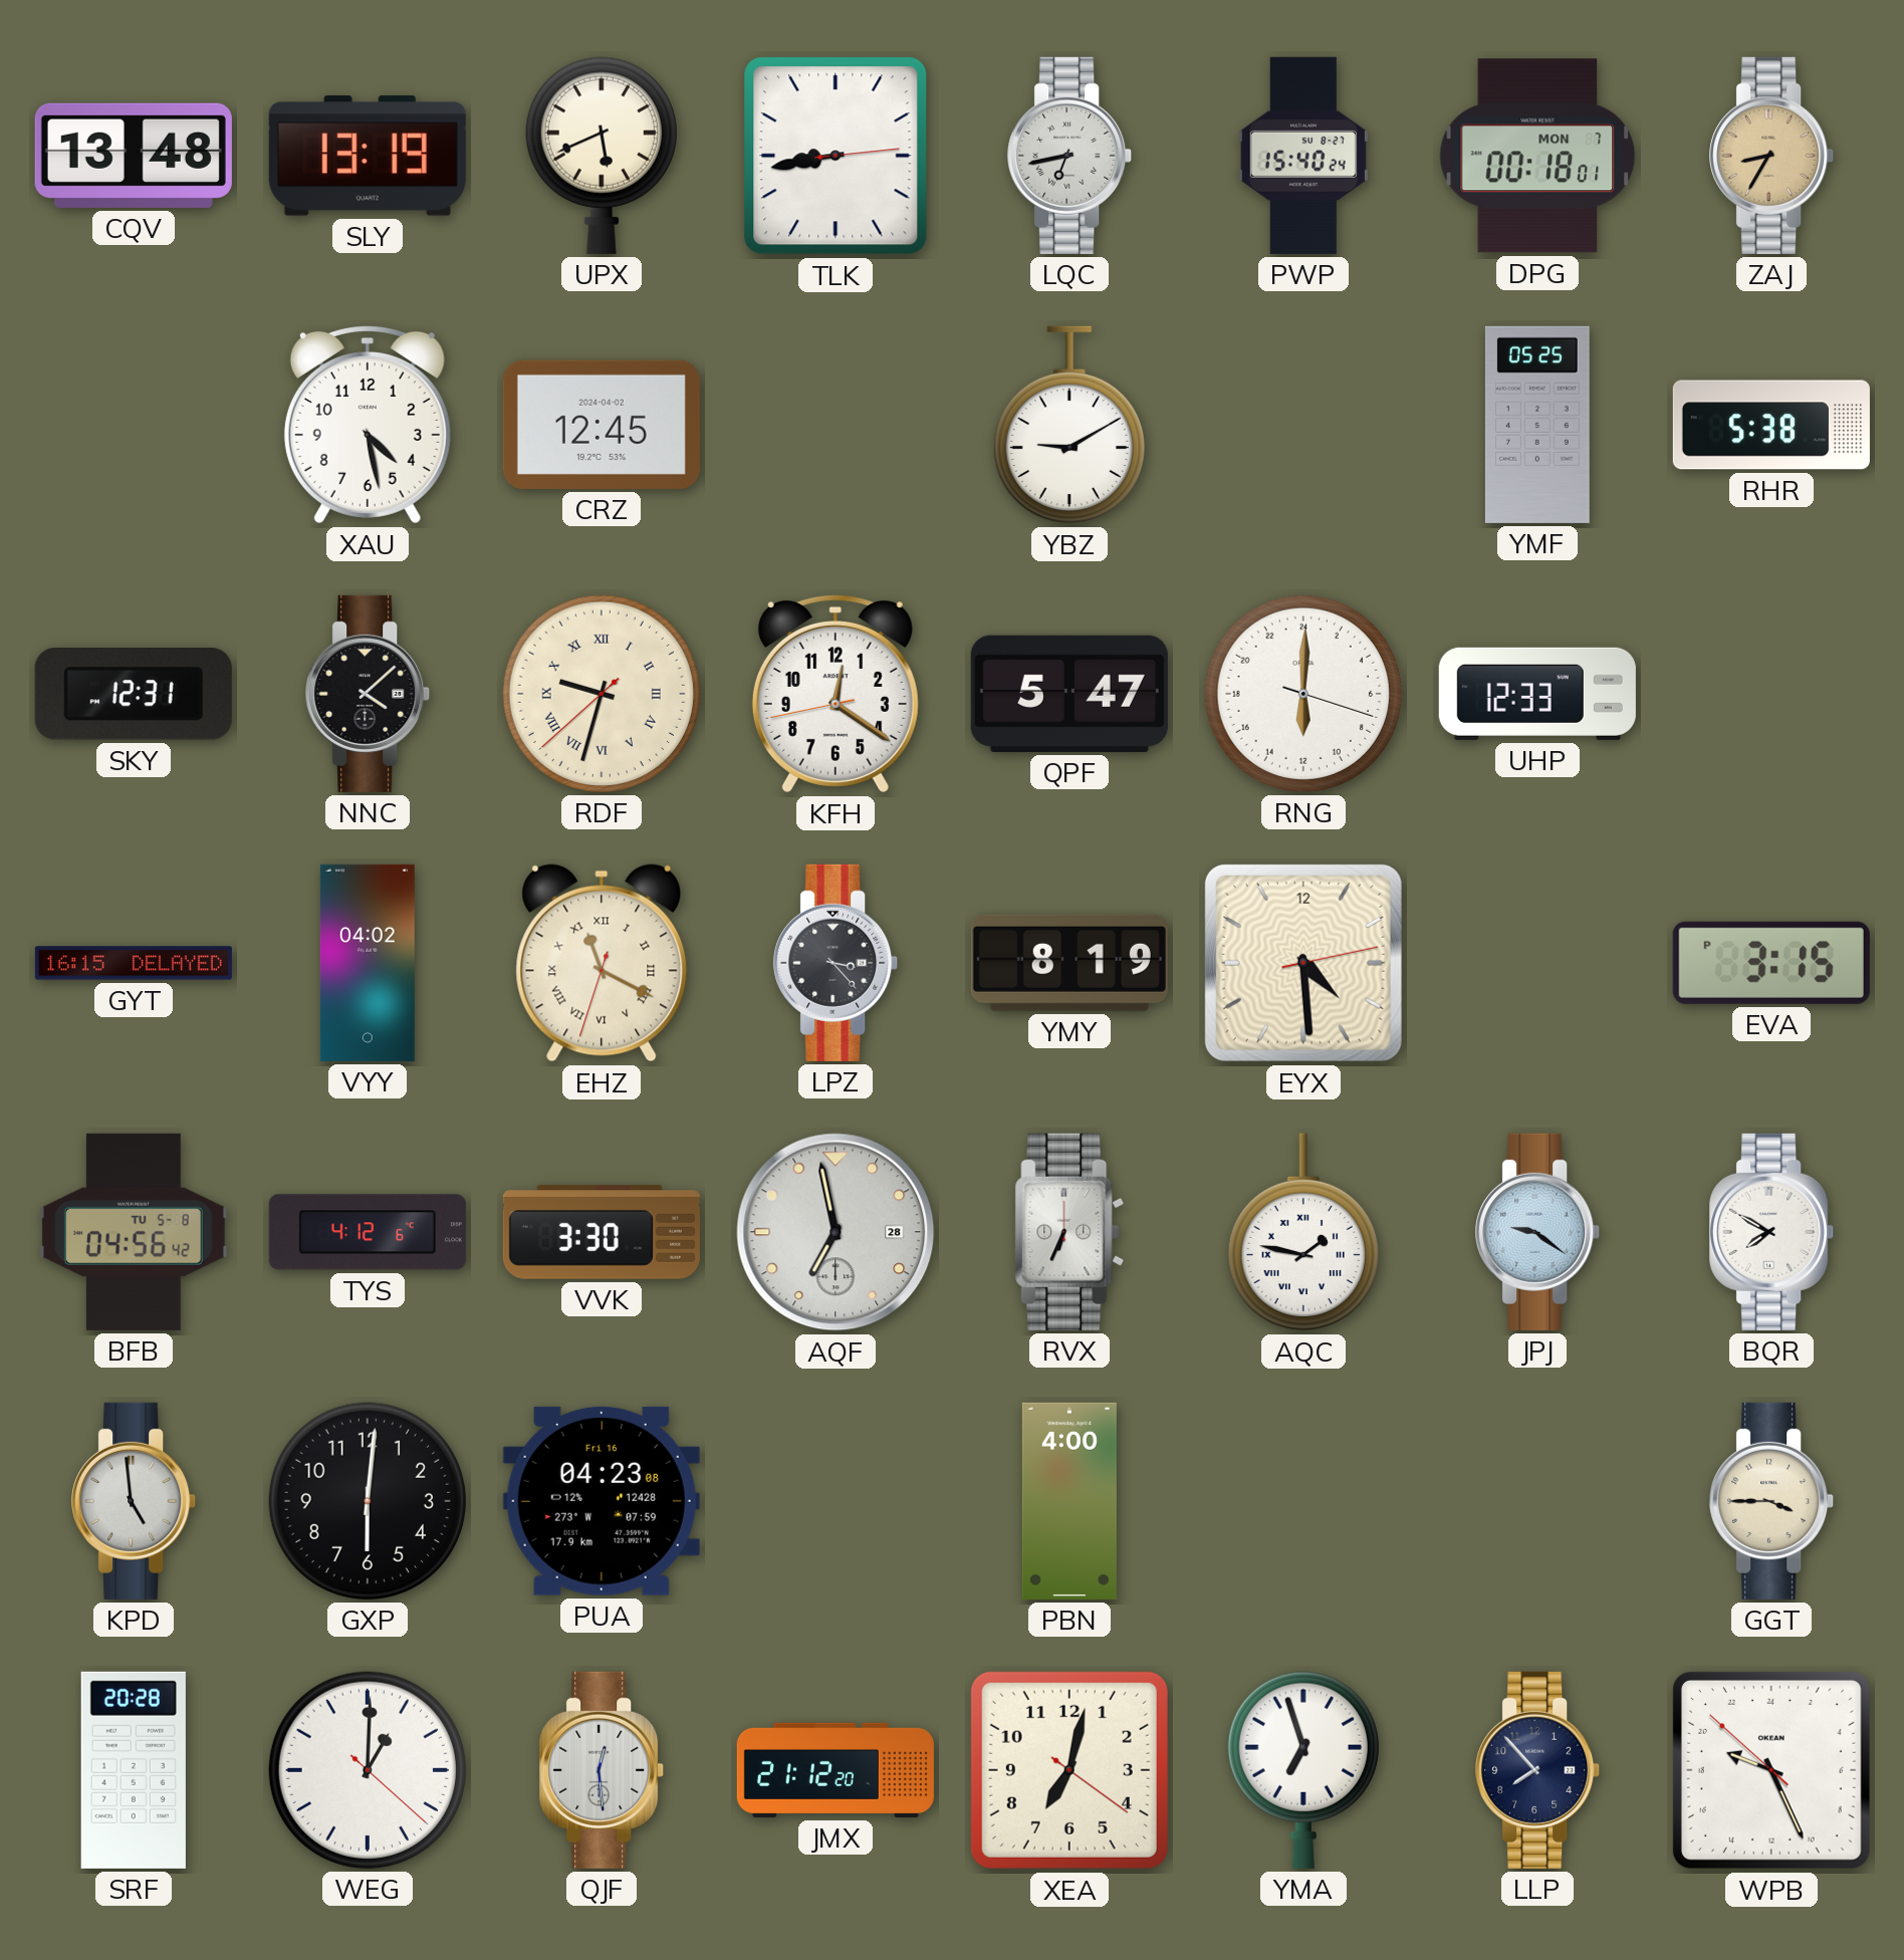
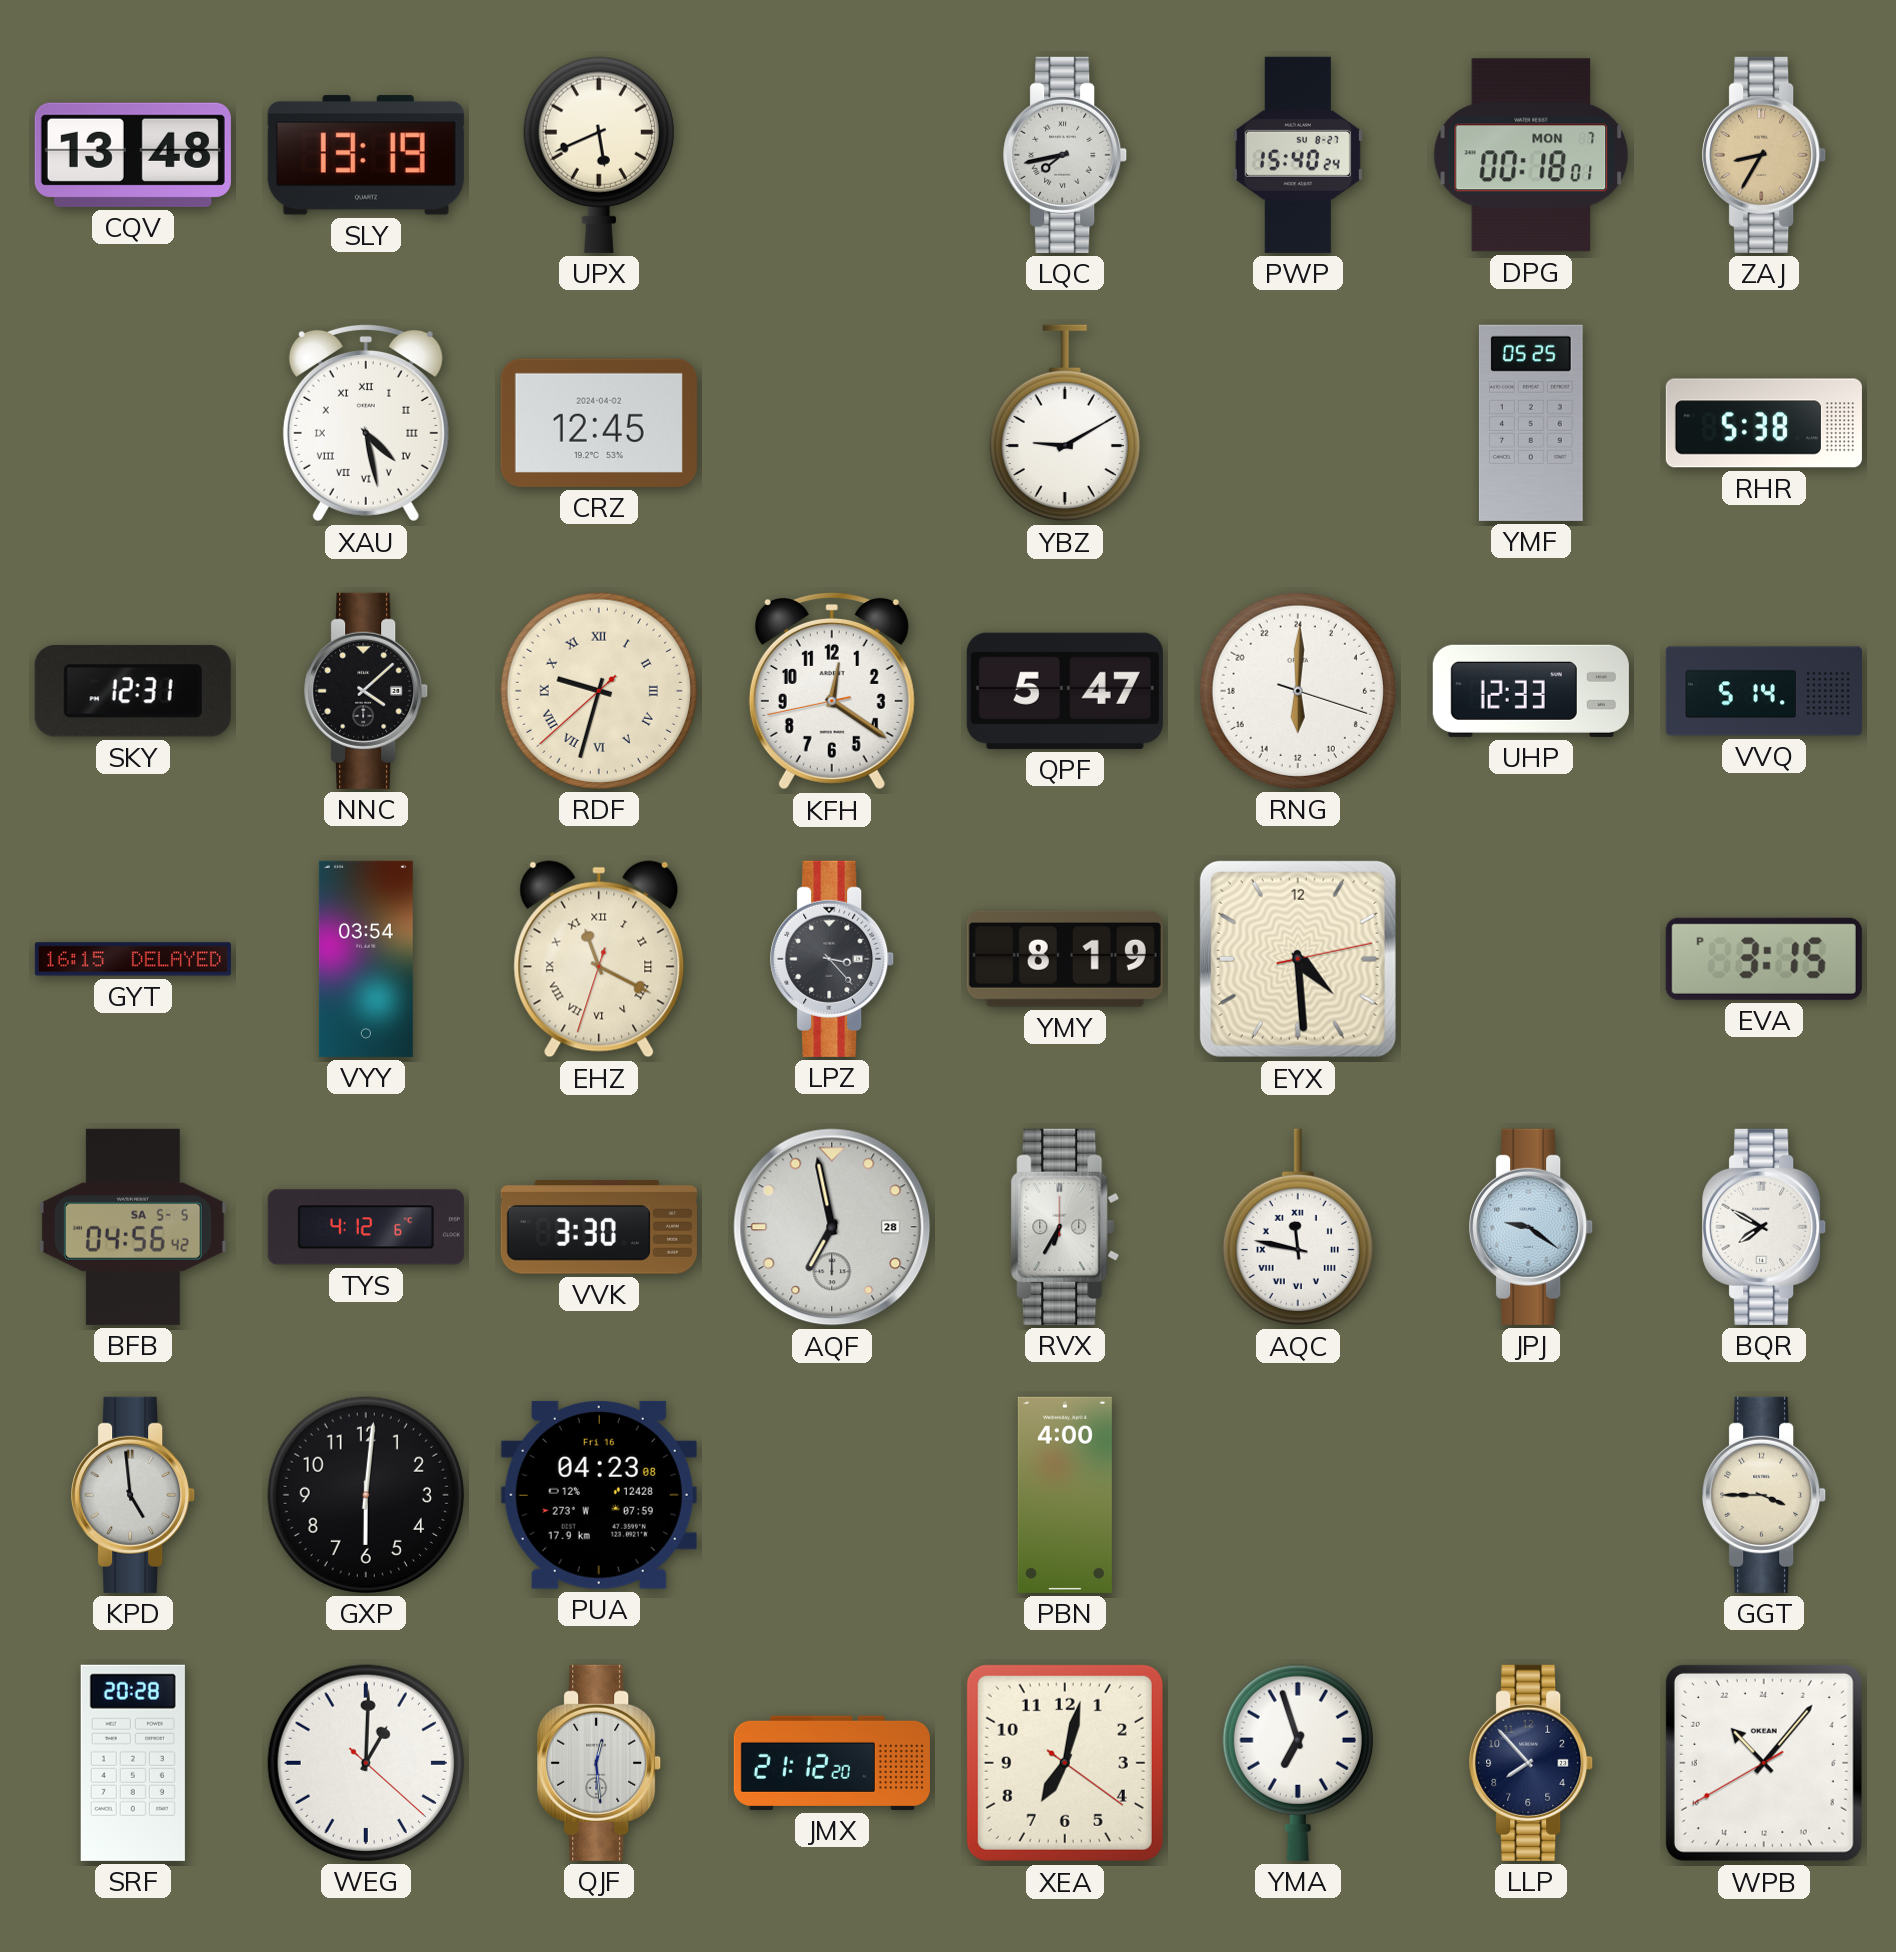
TLK: 8:43 -> none (836, 156)
LQC: 6:43 -> 7:43 (1066, 155)
XAU numerals: Arabic -> Roman (366, 423)
VVQ: none -> 5:14 (1764, 691)
VYY: 04:02 -> 03:54 (366, 959)
BFB date: TU 5-8 -> SA 5-5 (133, 1227)
RVX: 6:34 -> 6:35 (1065, 1227)
AQC: 1:47 -> 11:47 (1298, 1227)
WPB: 19:25 -> 21:06 (1764, 1763)
